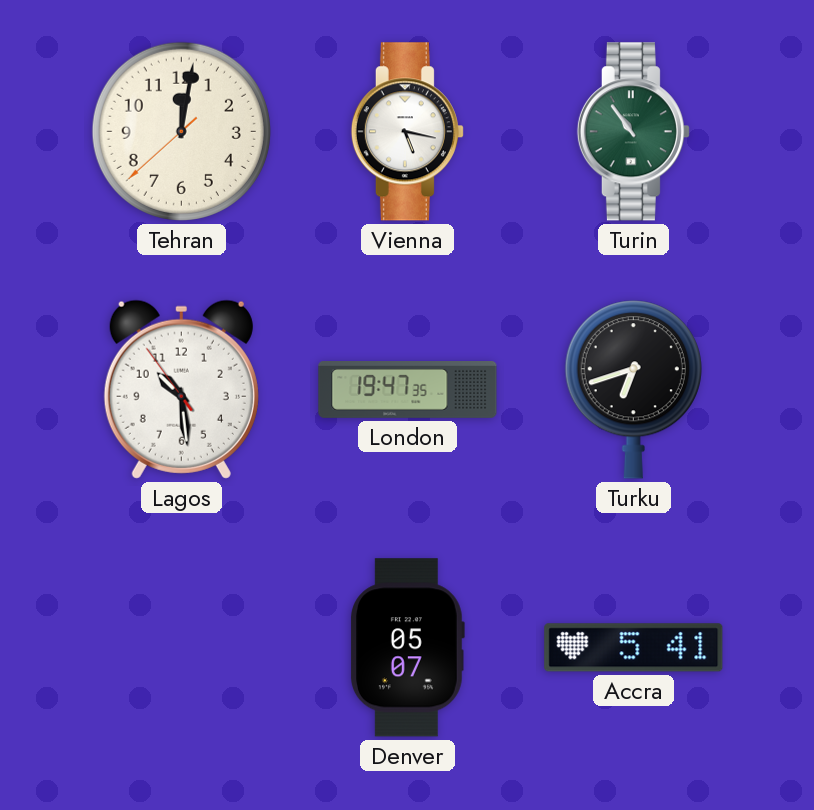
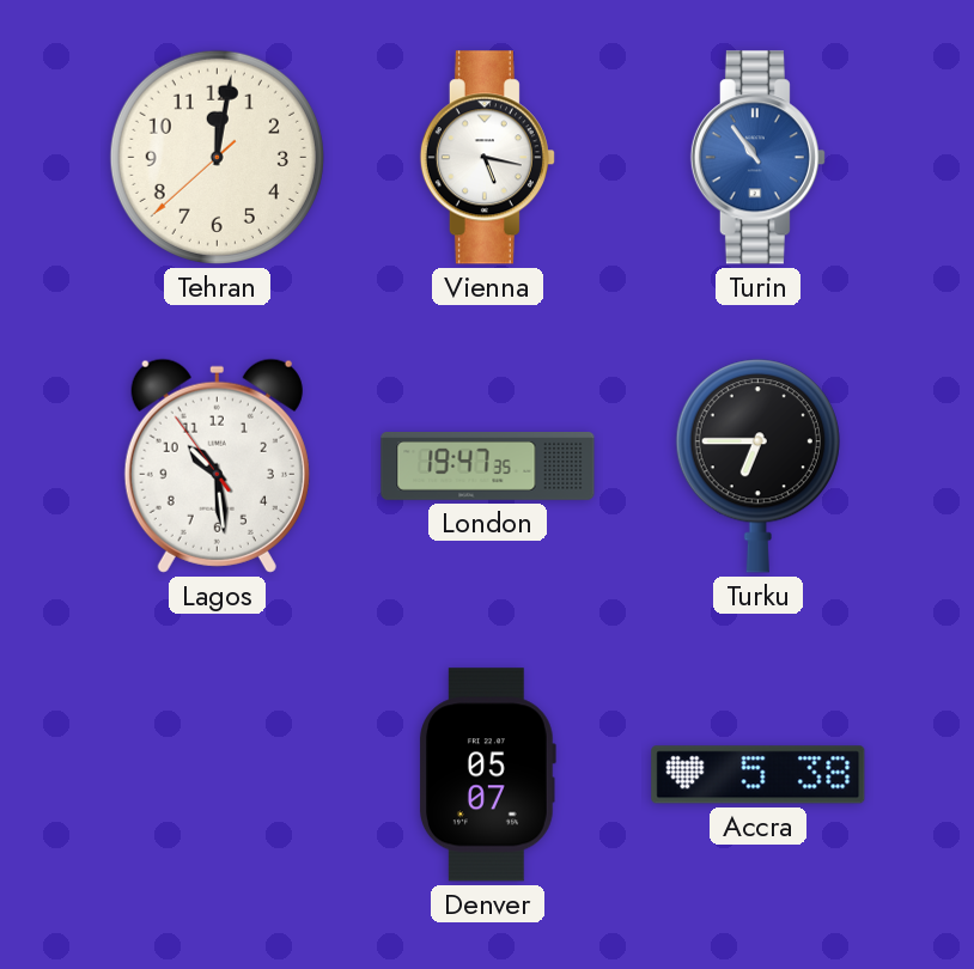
Turin dial: green -> blue (757, 158)
Turku: 6:42 -> 6:45 (757, 467)
Accra: 5:41 -> 5:38 (759, 775)
